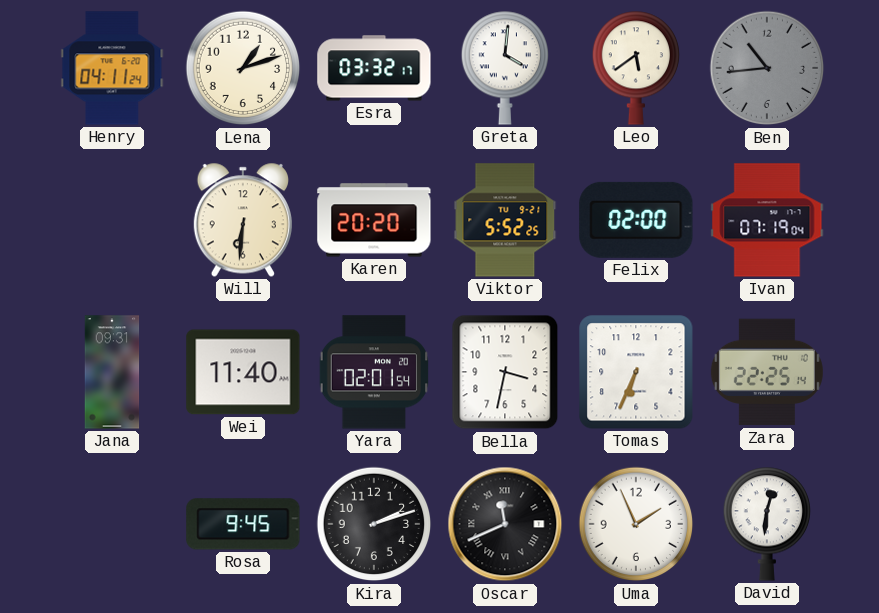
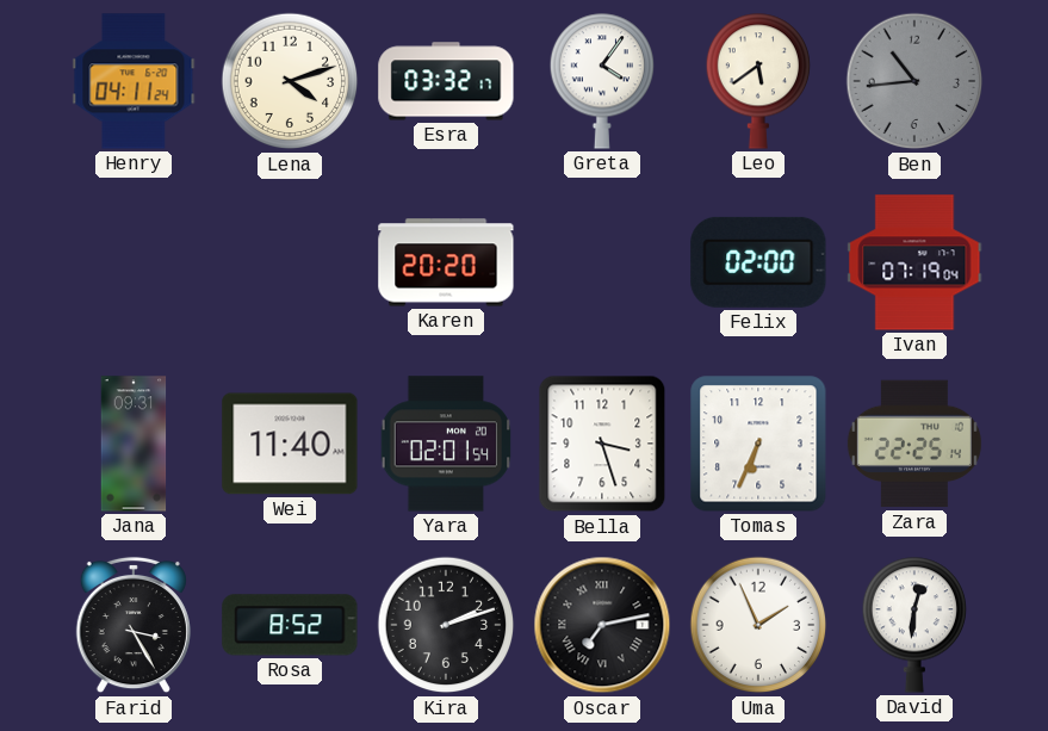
Lena: 1:12 -> 4:12 (290, 81)
Greta: 4:01 -> 4:06 (601, 81)
Will: 6:31 -> none (243, 220)
Viktor: 5:52 -> none (505, 220)
Bella: 3:32 -> 3:27 (602, 444)
Farid: none -> 3:25 (134, 625)
Rosa: 9:45 -> 8:52 (290, 625)
Oscar: 11:41 -> 7:13 (602, 625)
